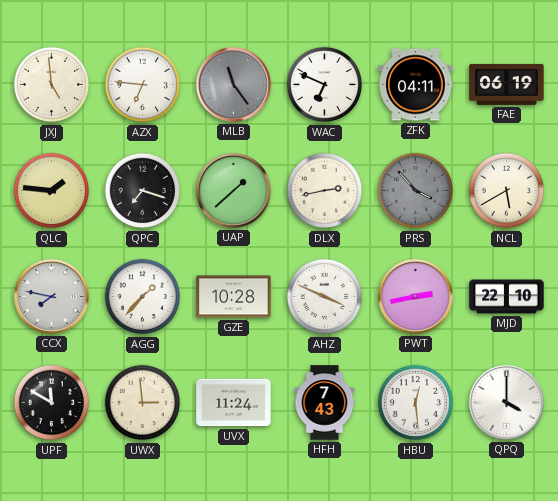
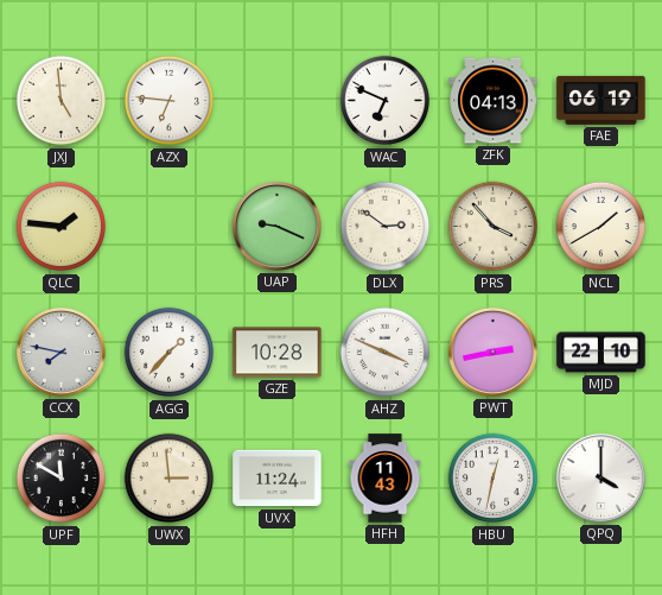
MLB: 11:24 -> none (233, 84)
ZFK: 04:11 -> 04:13 (494, 101)
QPC: 7:18 -> none (143, 191)
UAP: 1:38 -> 9:19 (276, 226)
DLX: 2:43 -> 2:51 (386, 227)
PRS dial: grey -> cream (494, 227)
NCL: 5:40 -> 1:40 (601, 227)
HFH: 7:43 -> 11:43 (386, 479)
HBU: 12:29 -> 12:32 (494, 479)
